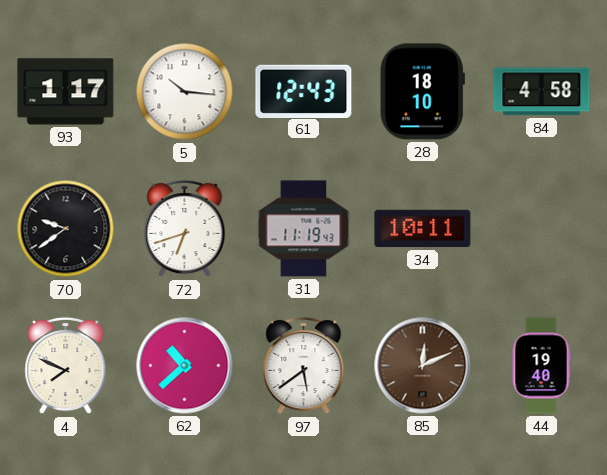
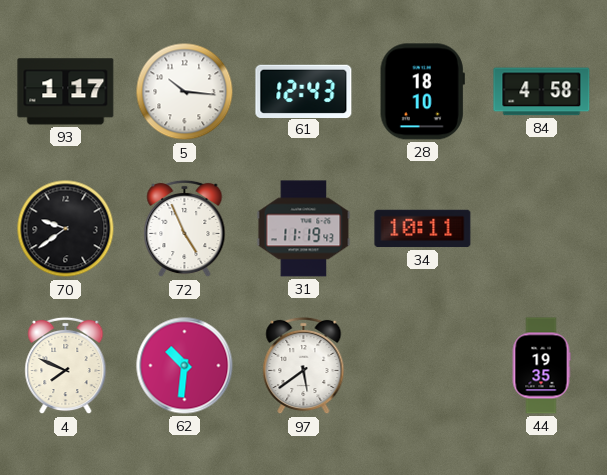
72: 6:42 -> 4:56 (185, 229)
62: 10:38 -> 10:31 (185, 366)
85: 12:11 -> none (423, 366)
44: 19:40 -> 19:35 (541, 366)
